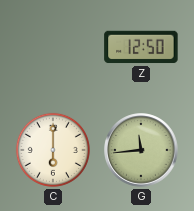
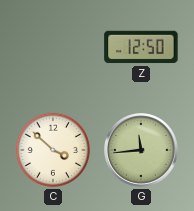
C: 6:00 -> 3:52 (53, 150)
